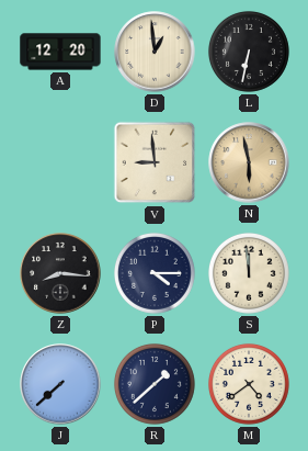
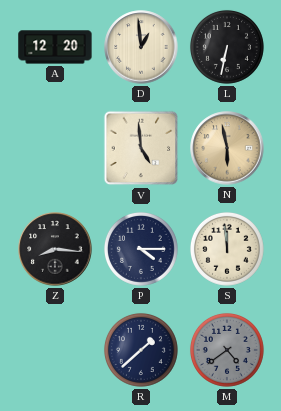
V: 8:59 -> 4:59 (141, 148)
J: 7:38 -> none (60, 384)
M dial: cream -> grey (227, 350)
